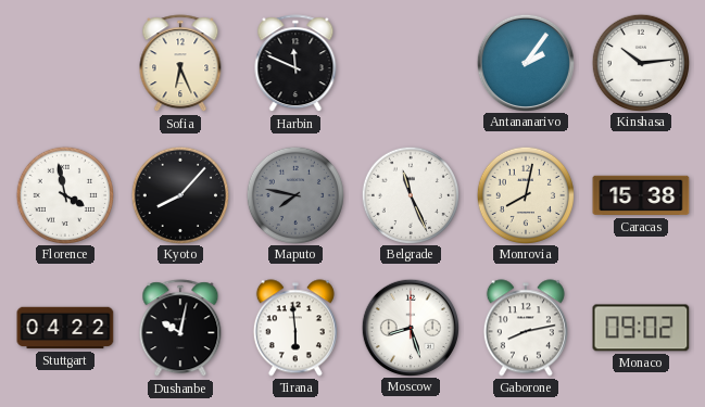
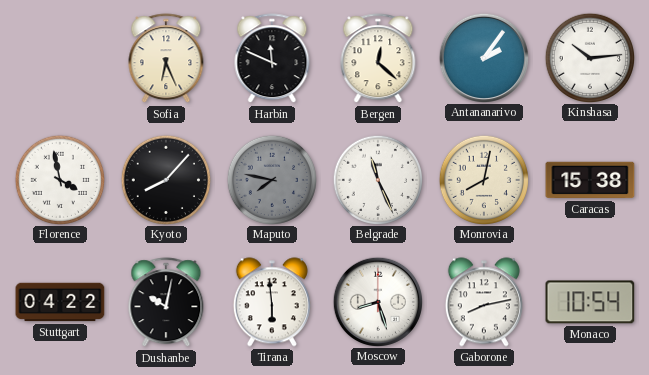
Bergen: none -> 12:22 (378, 59)
Monaco: 09:02 -> 10:54 (590, 302)
